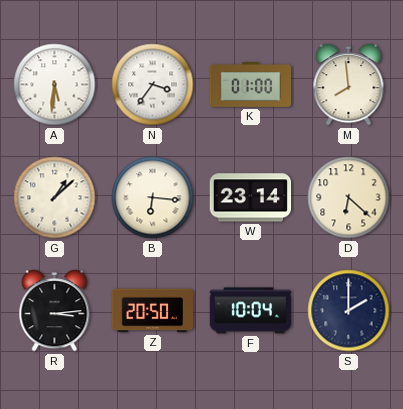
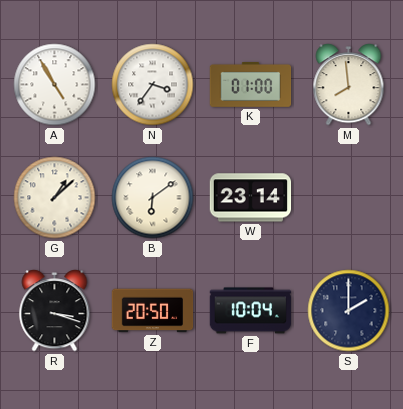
A: 5:31 -> 4:55 (55, 85)
B: 6:16 -> 6:09 (153, 198)
D: 6:22 -> none (349, 198)
R: 3:14 -> 3:18 (55, 311)
